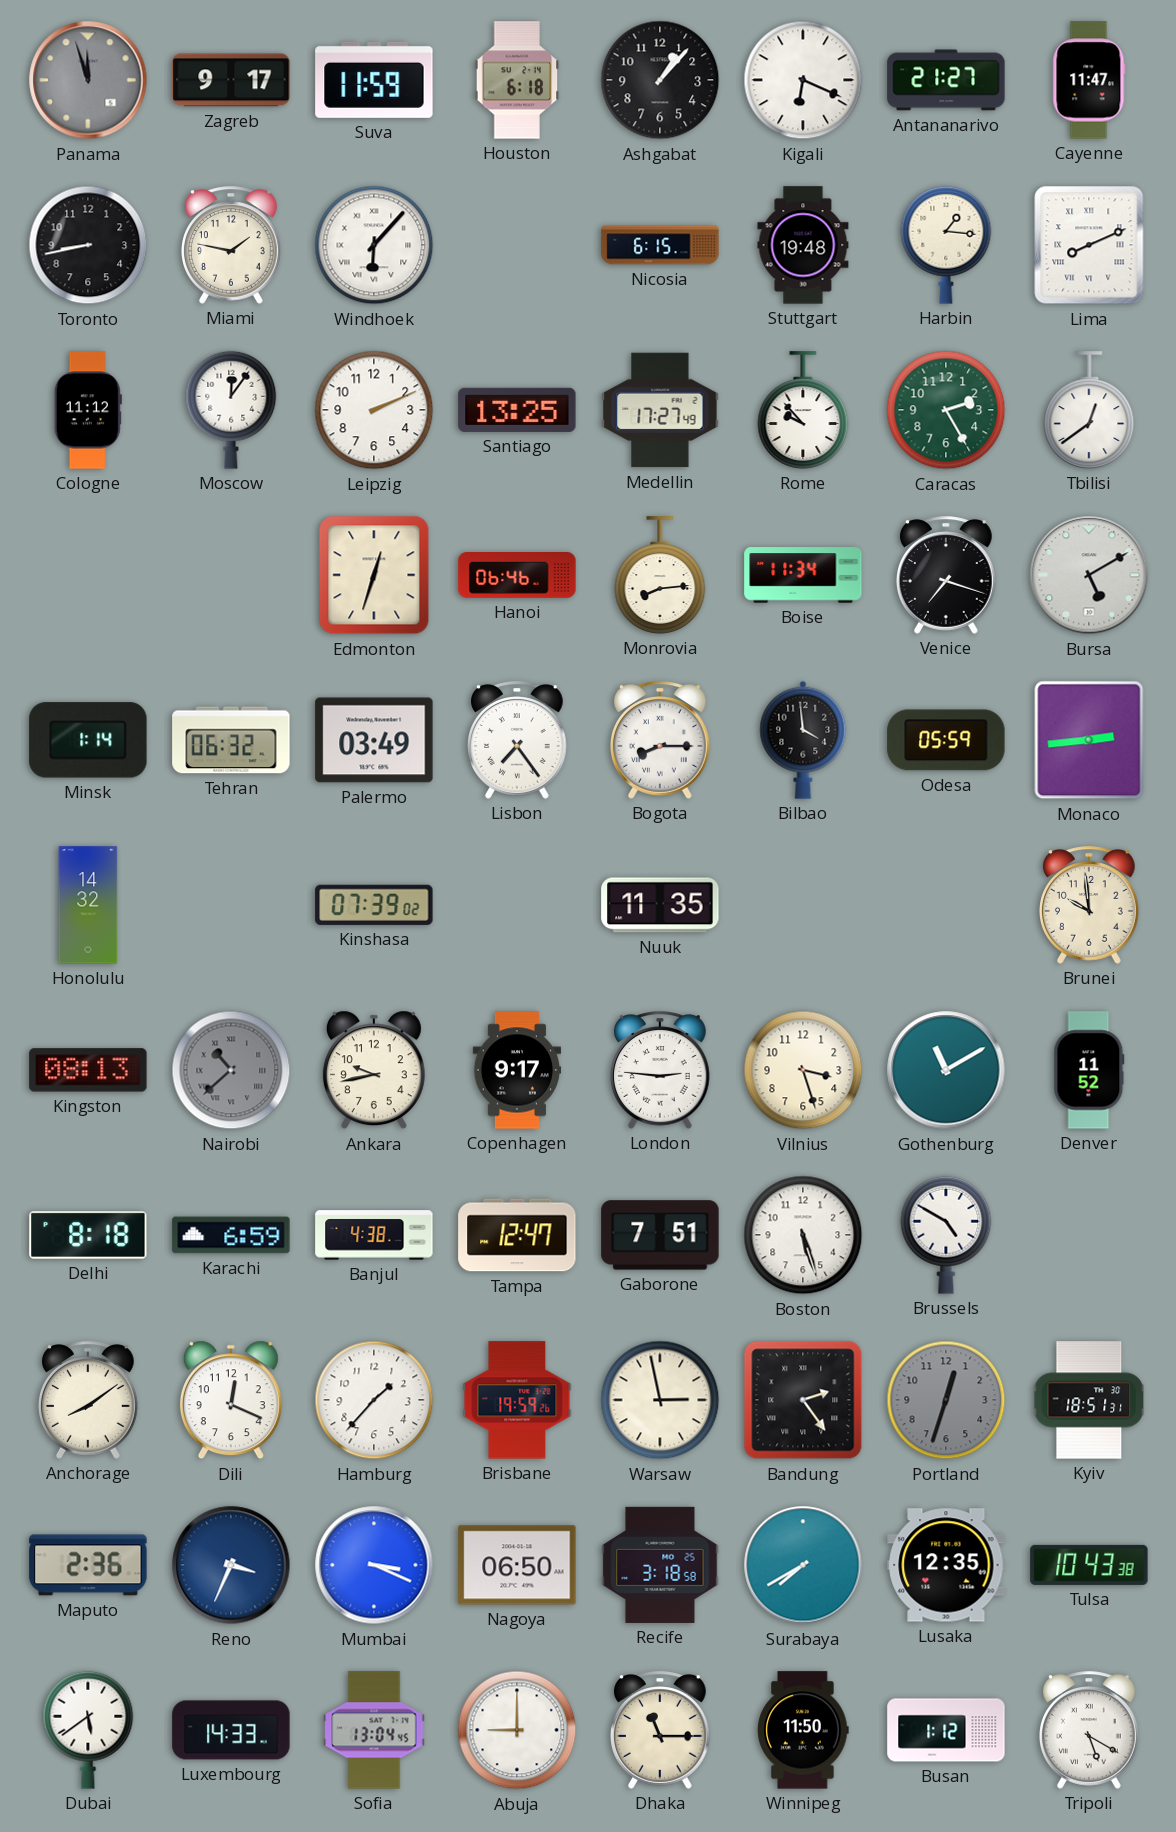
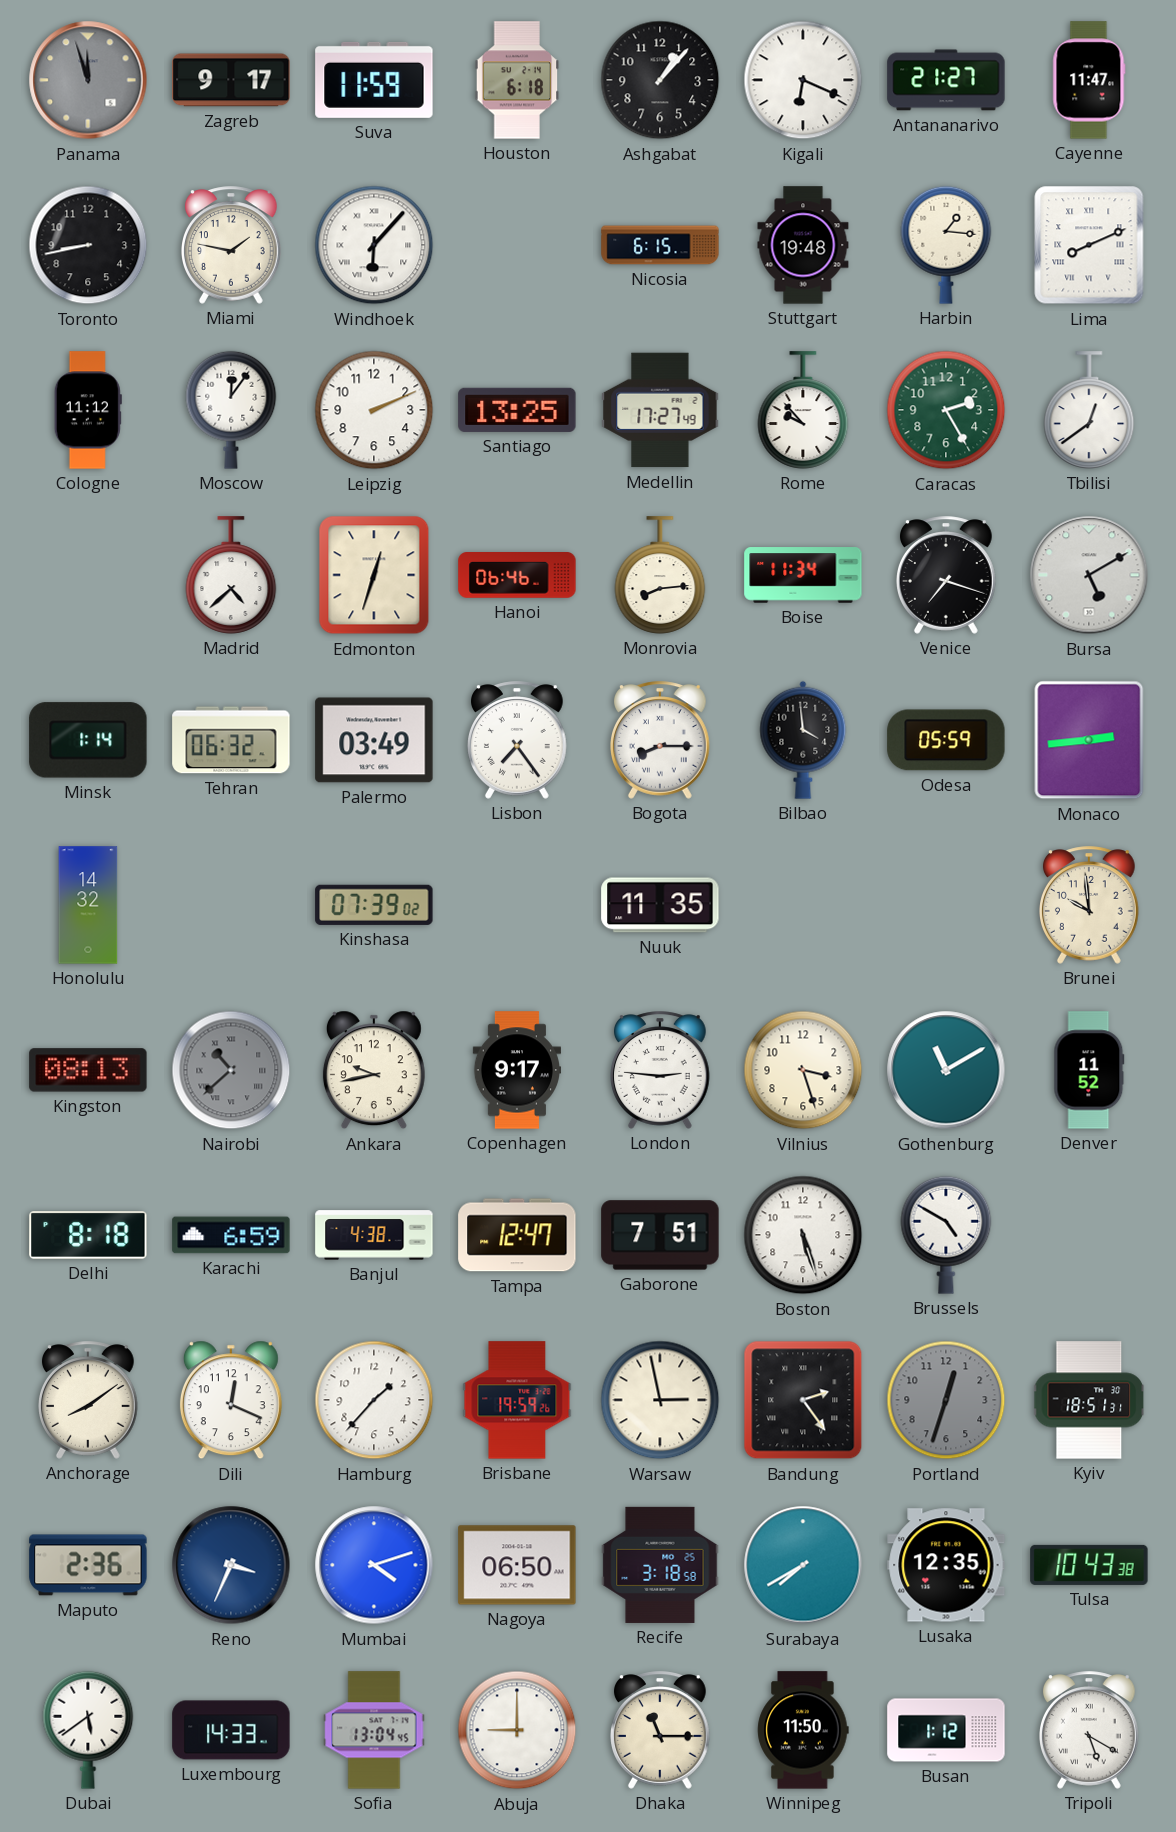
Madrid: none -> 4:38 (231, 575)
Mumbai: 3:19 -> 4:12 (374, 1565)
